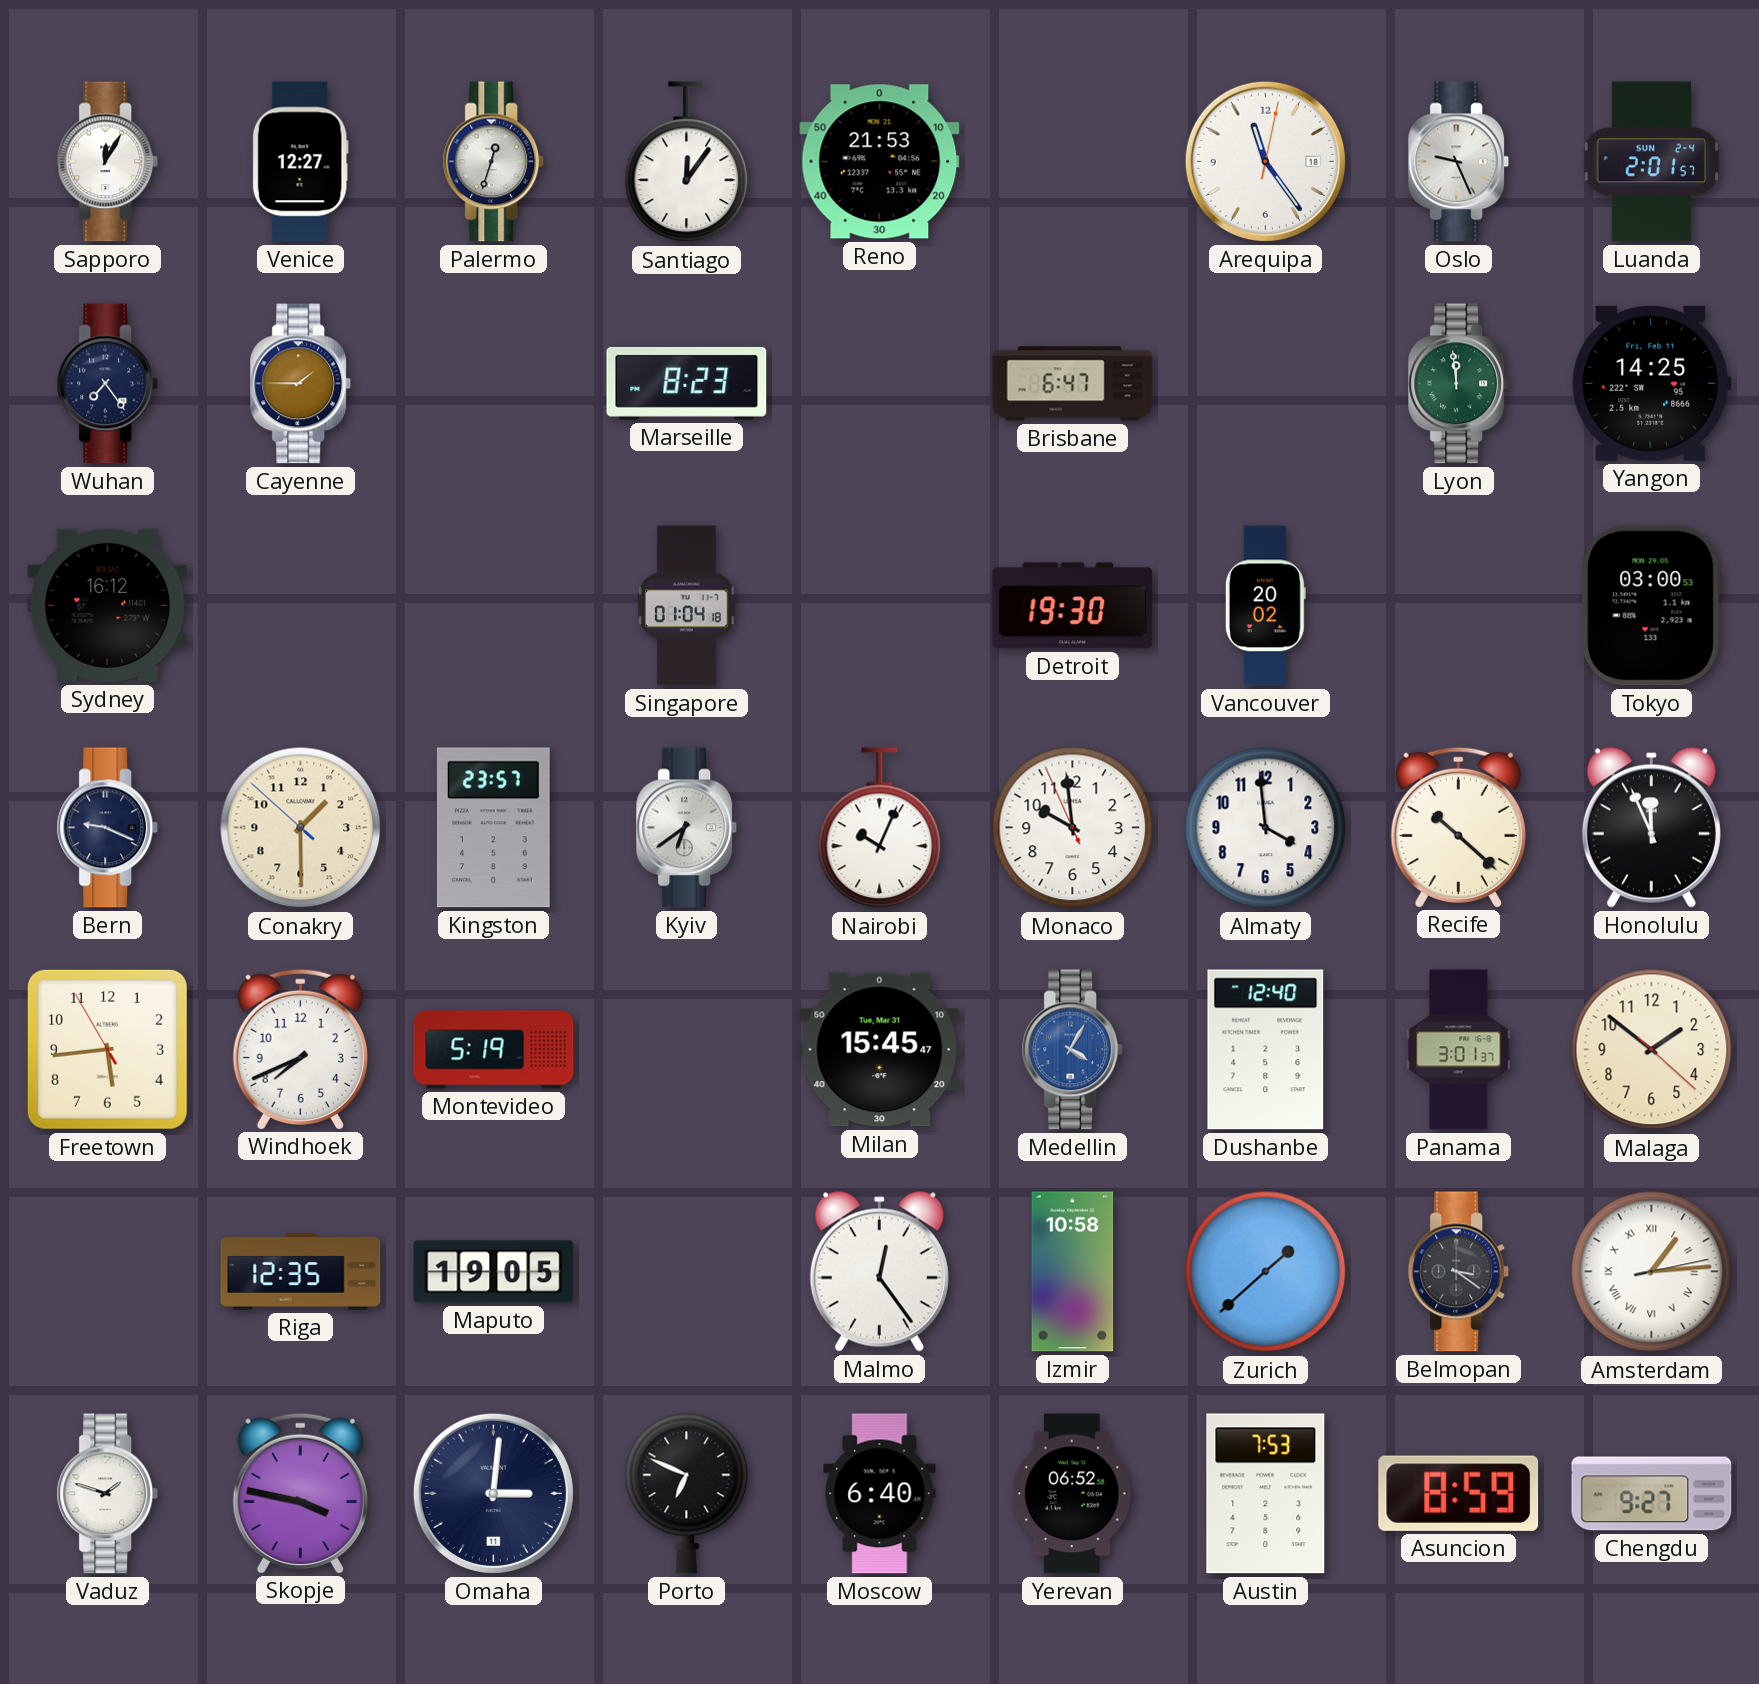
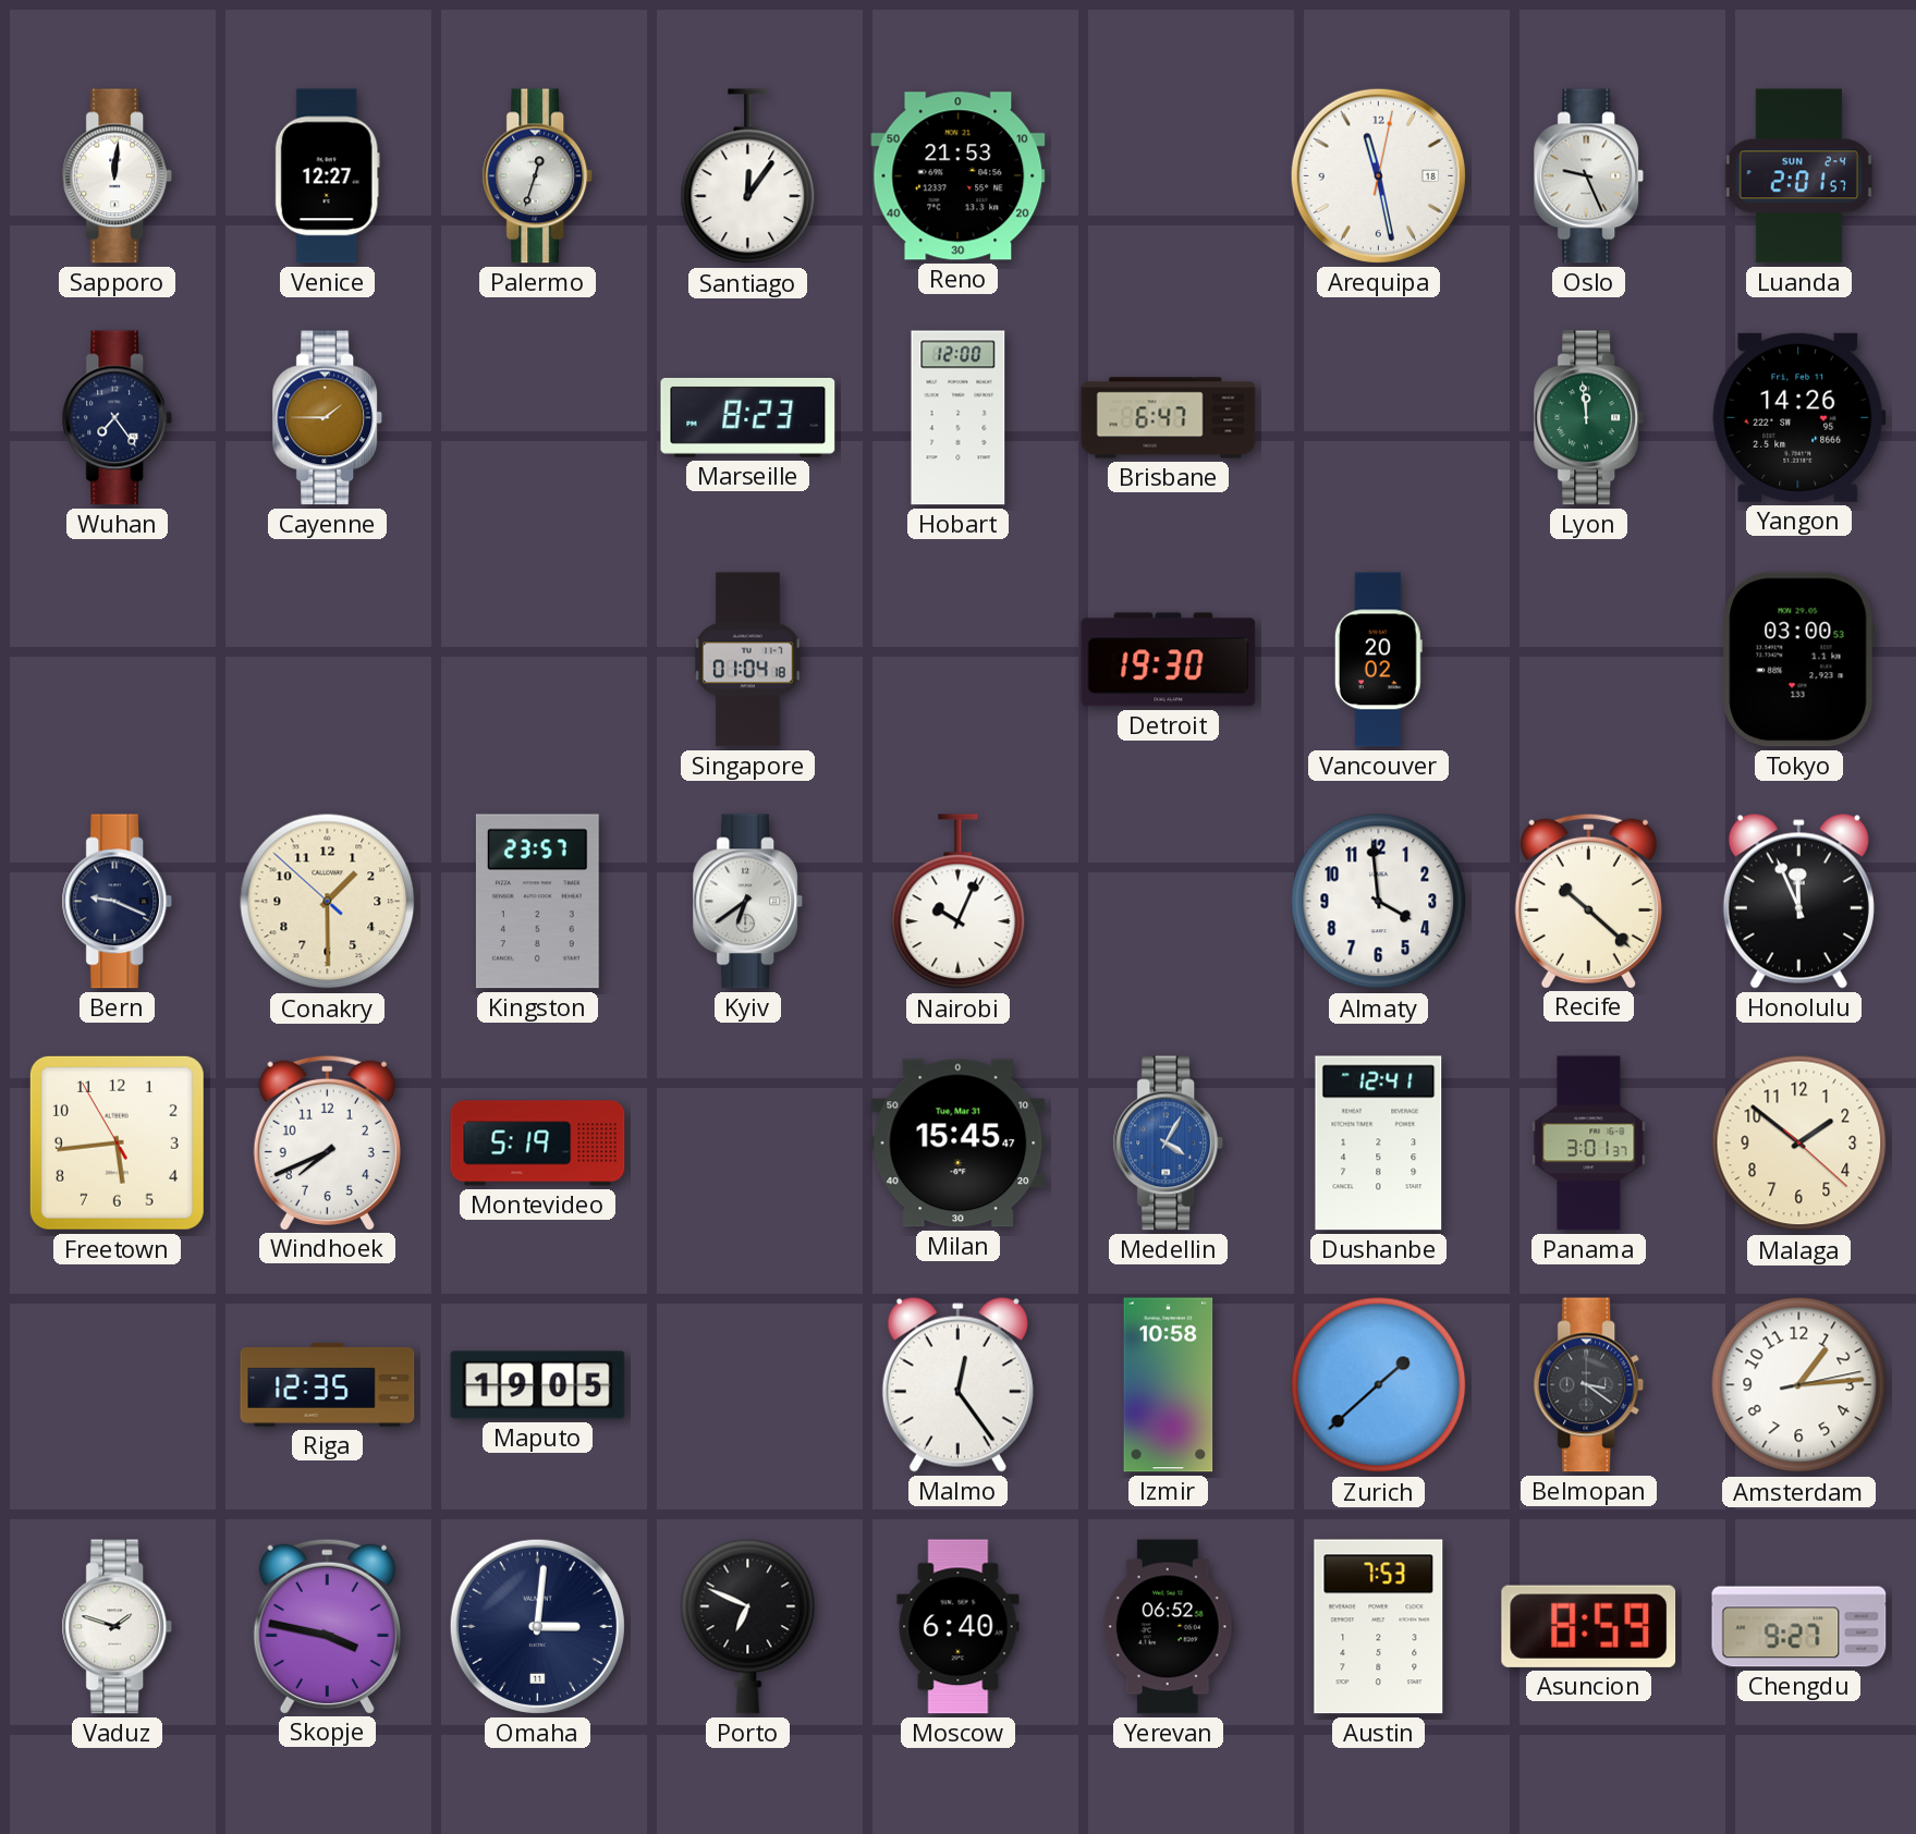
Sapporo: 12:05 -> 12:01 (118, 176)
Arequipa: 11:24 -> 11:28 (1378, 175)
Hobart: none -> 12:00 (959, 418)
Yangon: 14:25 -> 14:26 (1799, 417)
Sydney: 16:12 -> none (108, 605)
Monaco: 9:58 -> none (1073, 828)
Dushanbe: 12:40 -> 12:41 (1379, 1144)
Amsterdam numerals: Roman -> Arabic (1799, 1385)
